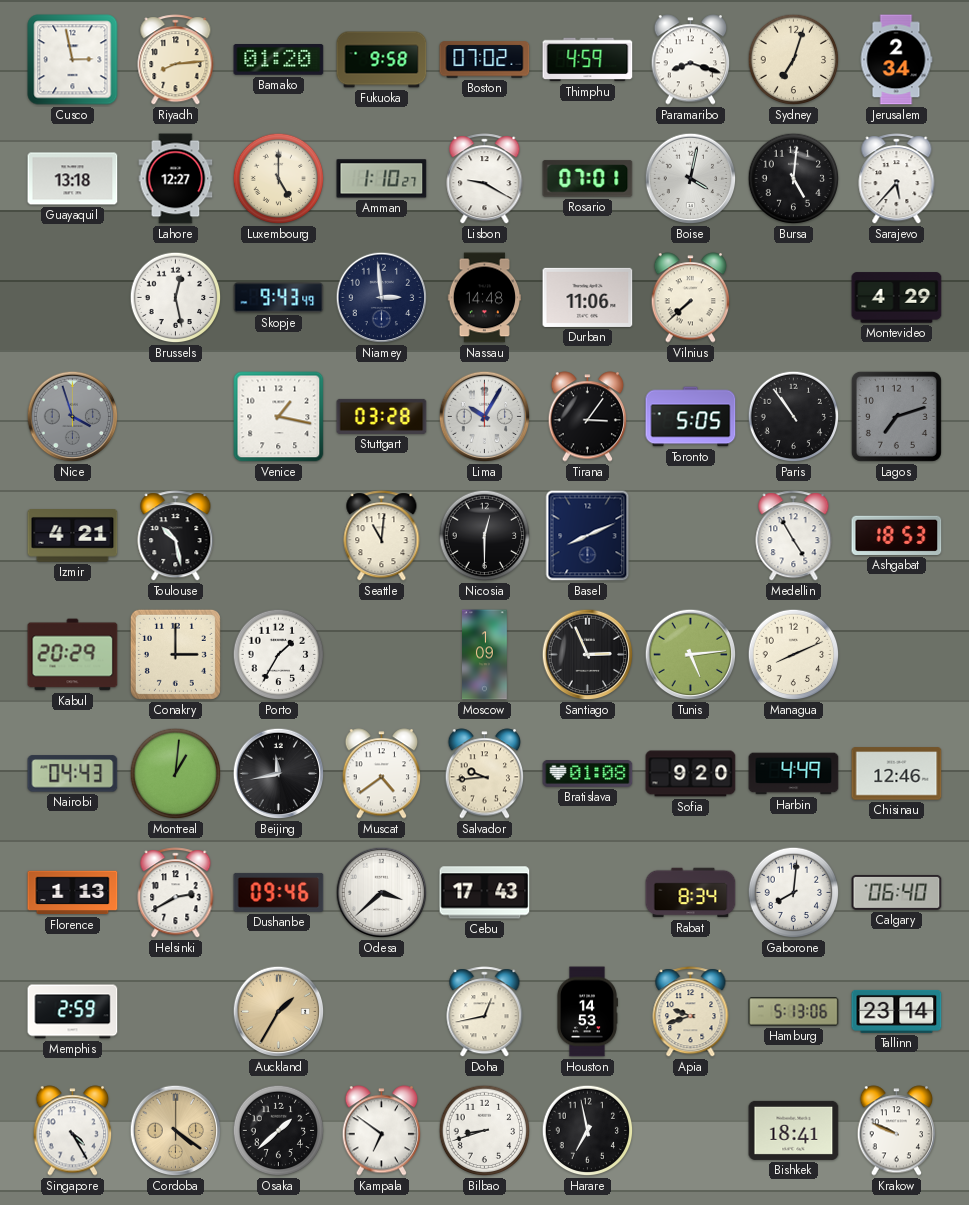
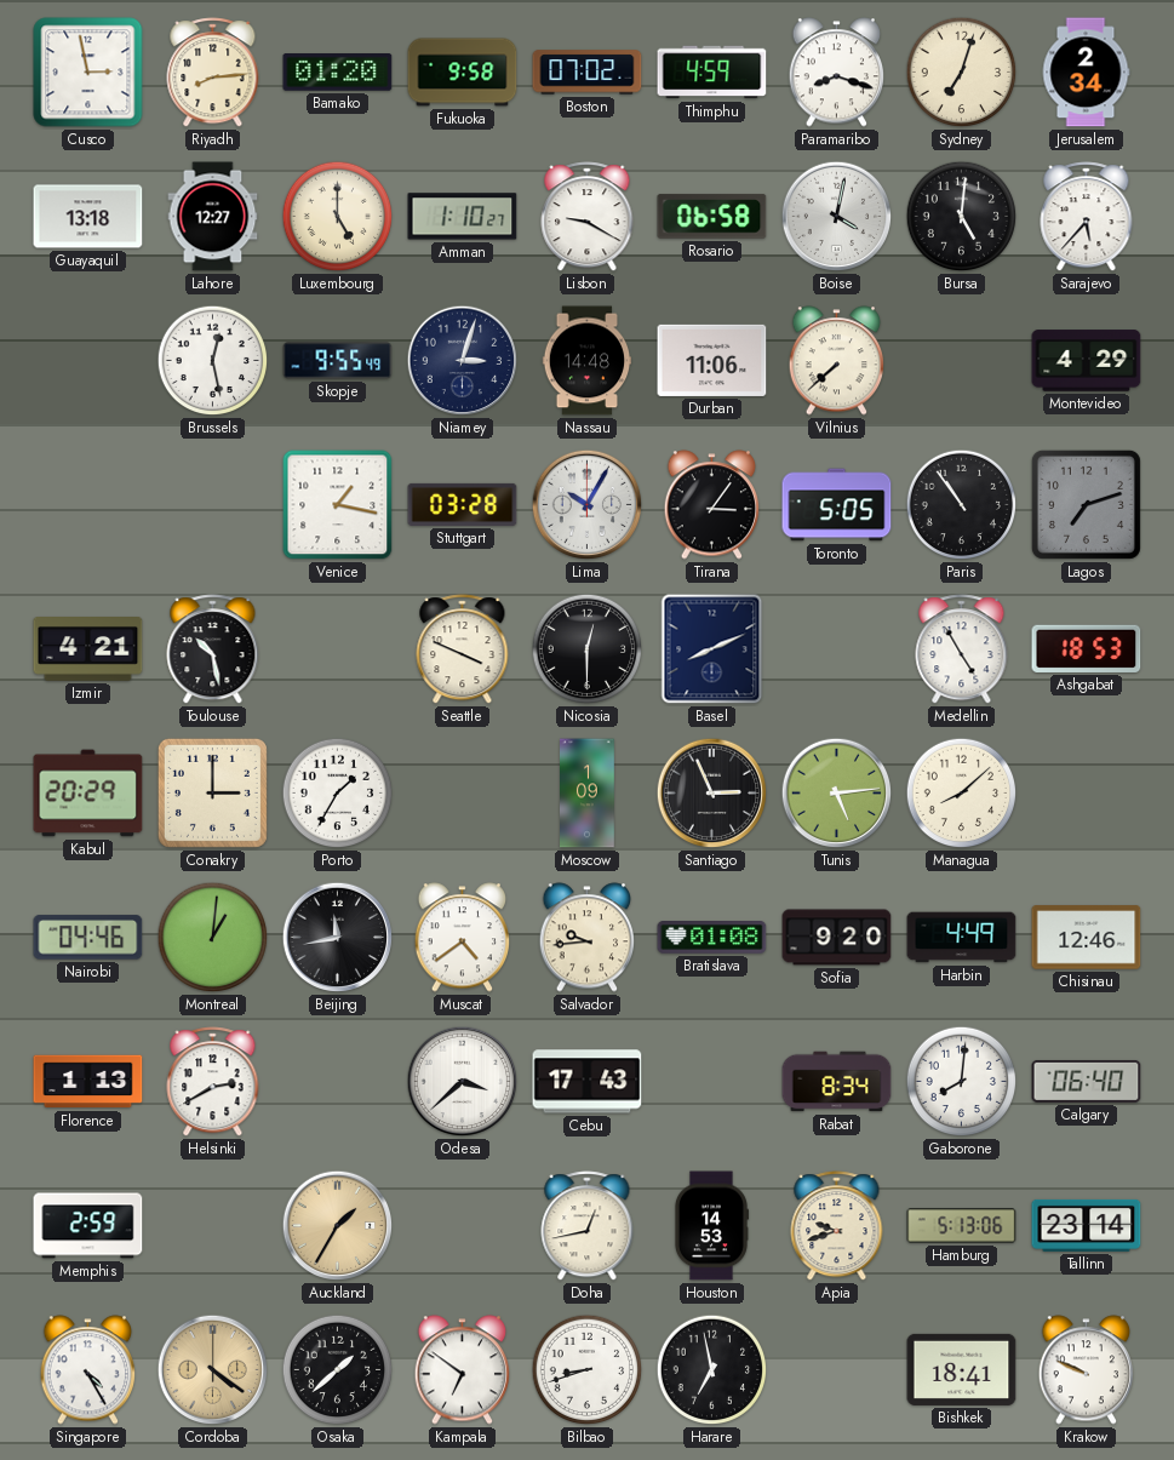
Rosario: 07:01 -> 06:58 (712, 217)
Skopje: 9:43 -> 9:55 (338, 361)
Niamey: 2:59 -> 3:03 (463, 361)
Nice: 3:57 -> none (73, 417)
Seattle: 11:01 -> 3:49 (463, 649)
Managua: 8:11 -> 8:08 (962, 794)
Nairobi: 04:43 -> 04:46 (88, 938)
Dushanbe: 09:46 -> none (279, 892)
